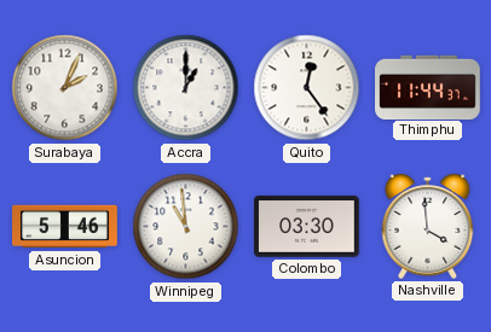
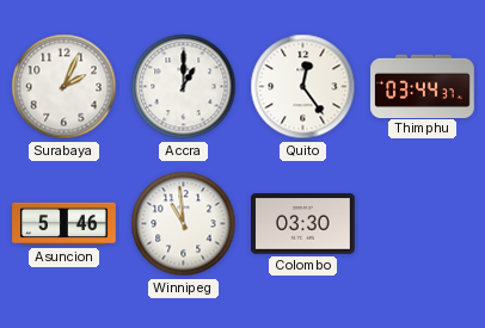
Thimphu: 11:44 -> 03:44 (423, 86)
Nashville: 3:59 -> none (428, 226)
